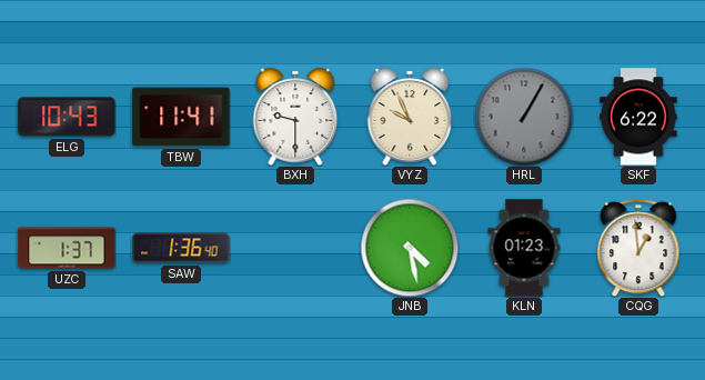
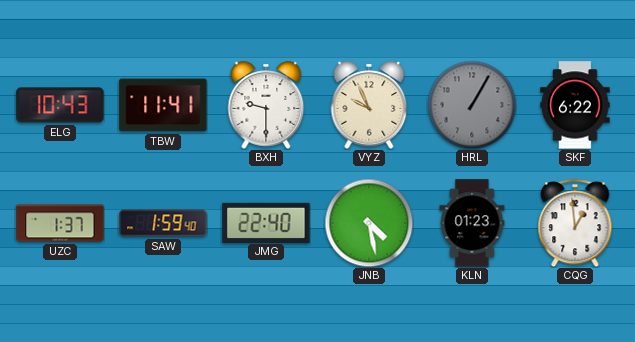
SAW: 1:36 -> 1:59 (163, 223)
JMG: none -> 22:40 (266, 222)
